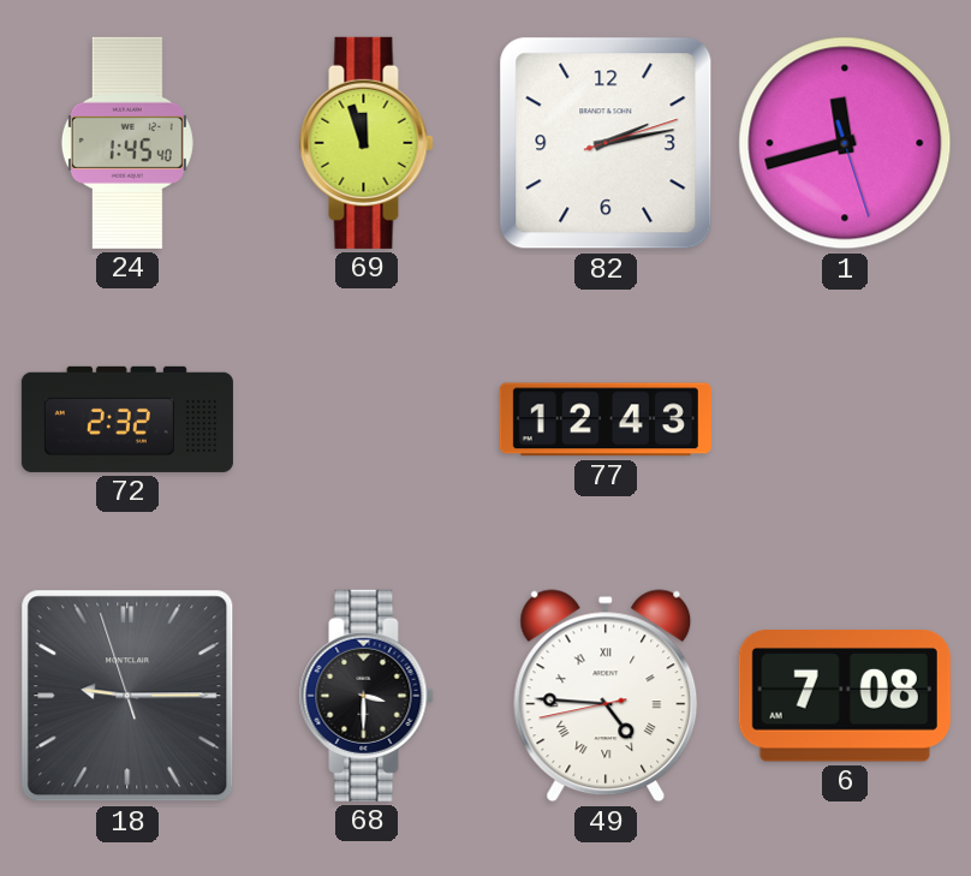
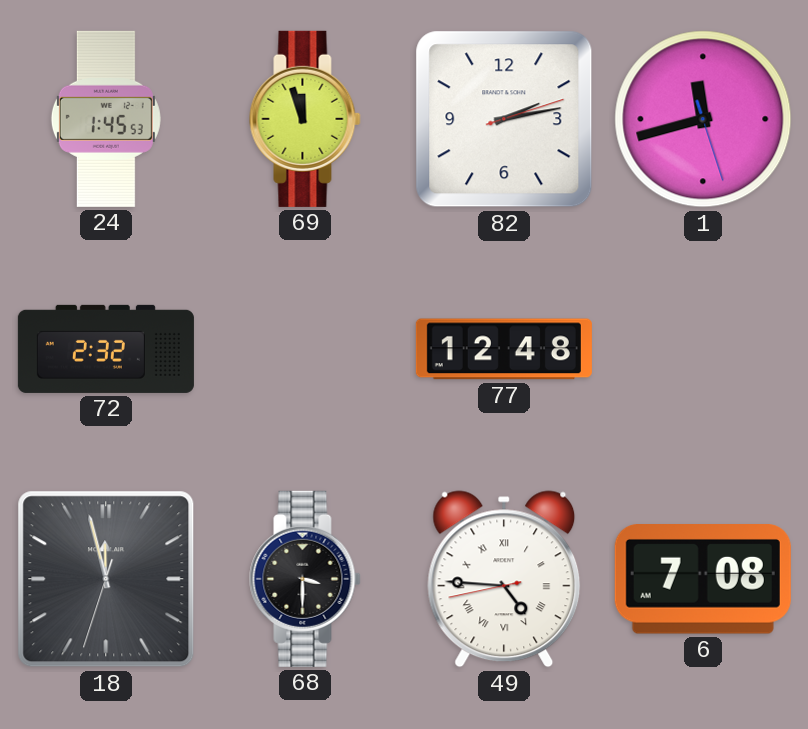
24: 1:45:40 -> 1:45:53 (106, 119)
77: 12:43 -> 12:48 (504, 349)
18: 9:14 -> 11:57 (106, 579)
